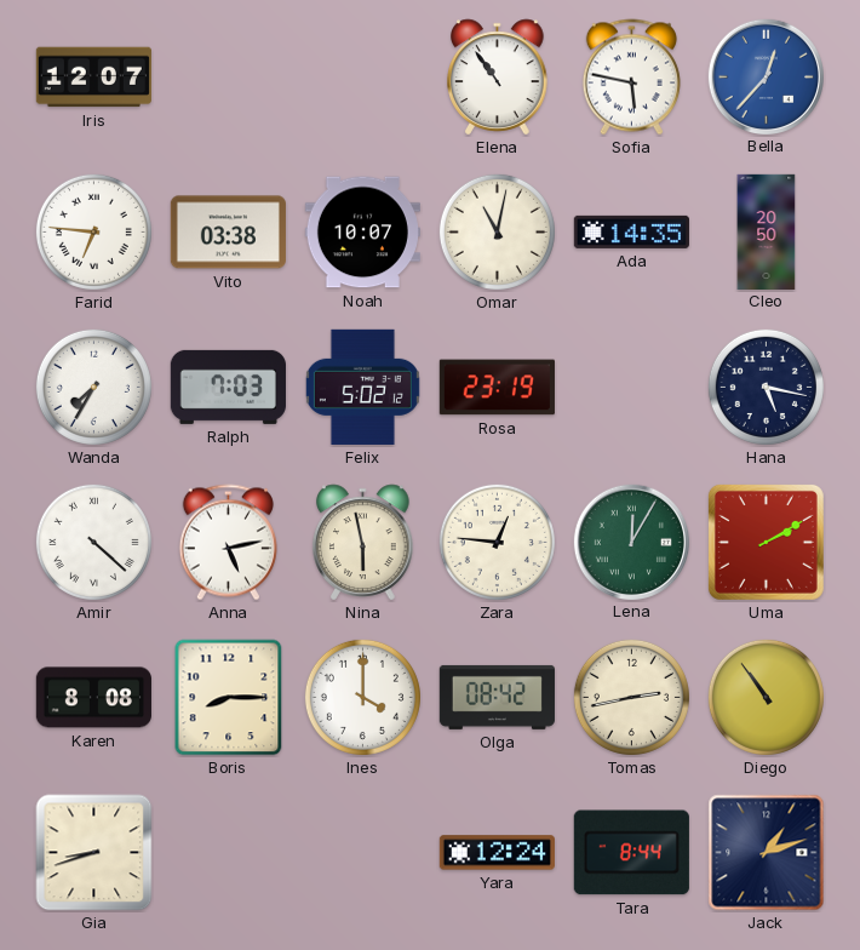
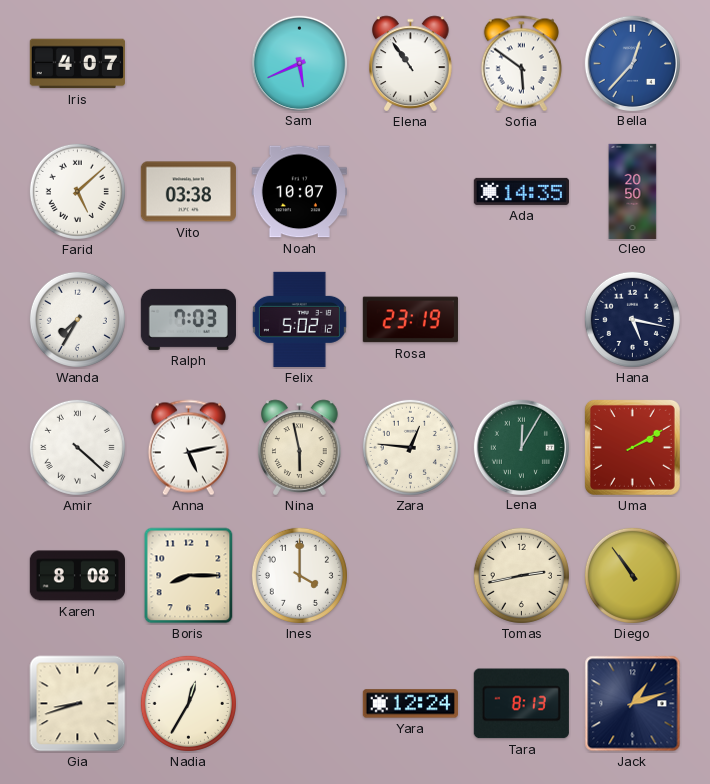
Iris: 12:07 -> 4:07 (77, 64)
Sam: none -> 5:41 (299, 63)
Sofia: 5:47 -> 5:51 (521, 64)
Farid: 6:46 -> 5:08 (77, 191)
Omar: 11:02 -> none (497, 231)
Olga: 08:42 -> none (497, 697)
Nadia: none -> 12:35 (188, 703)
Tara: 8:44 -> 8:13 (521, 704)
